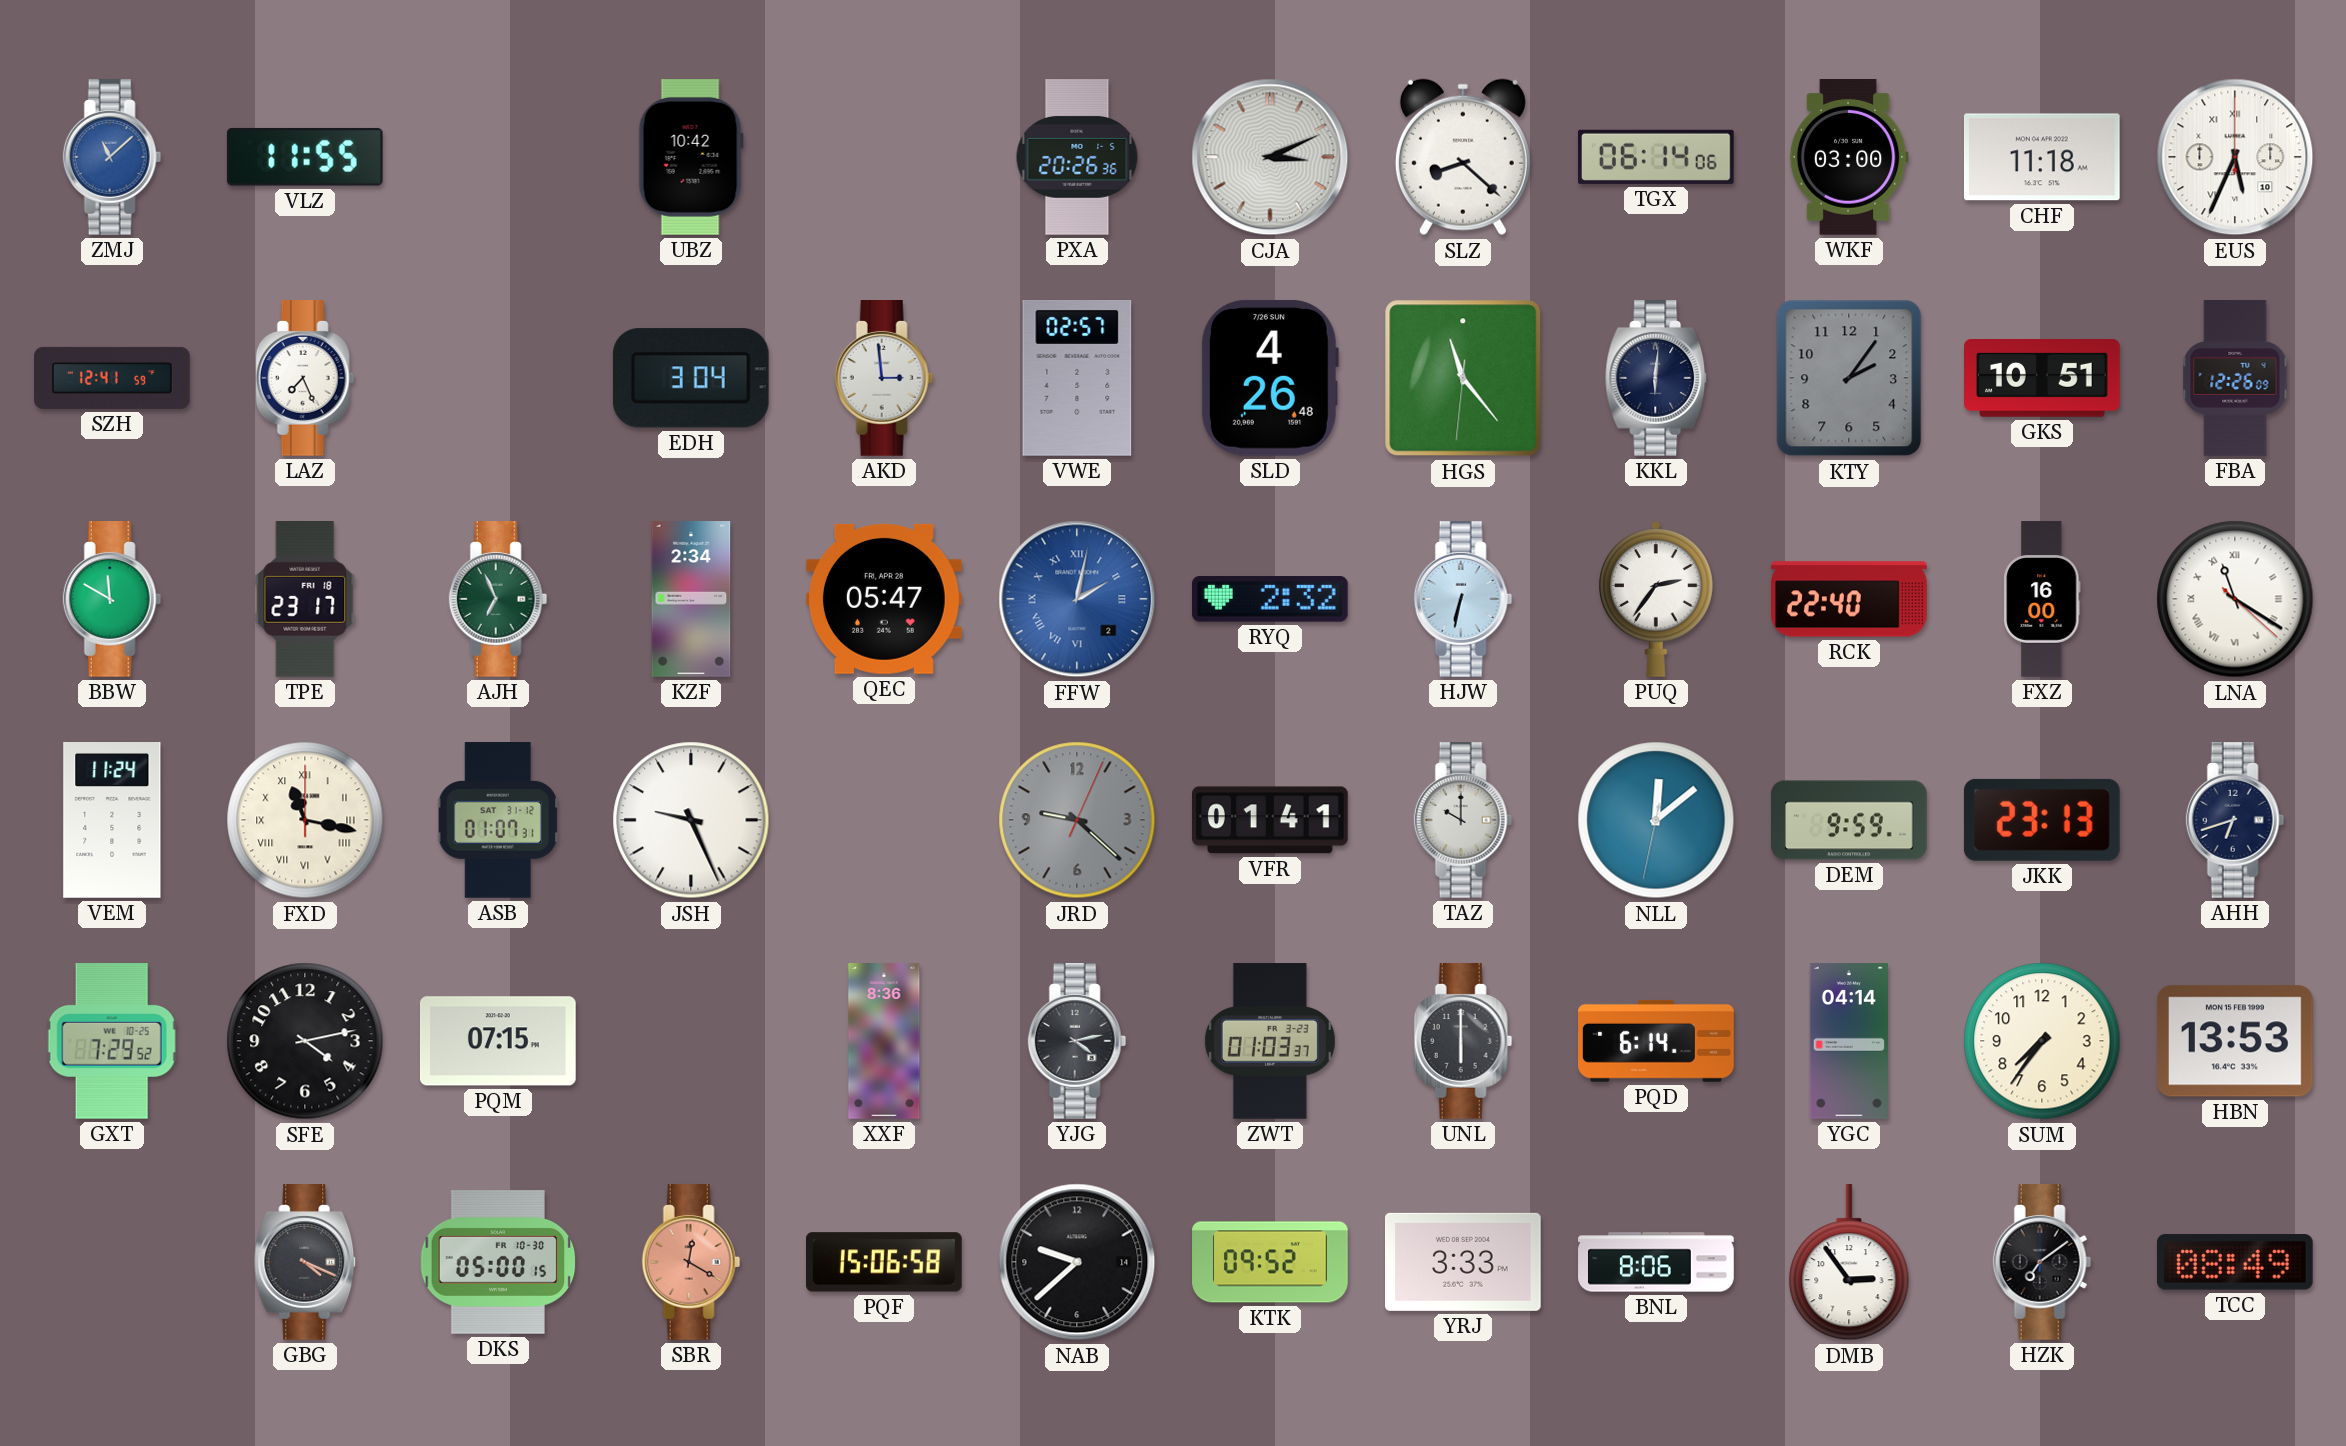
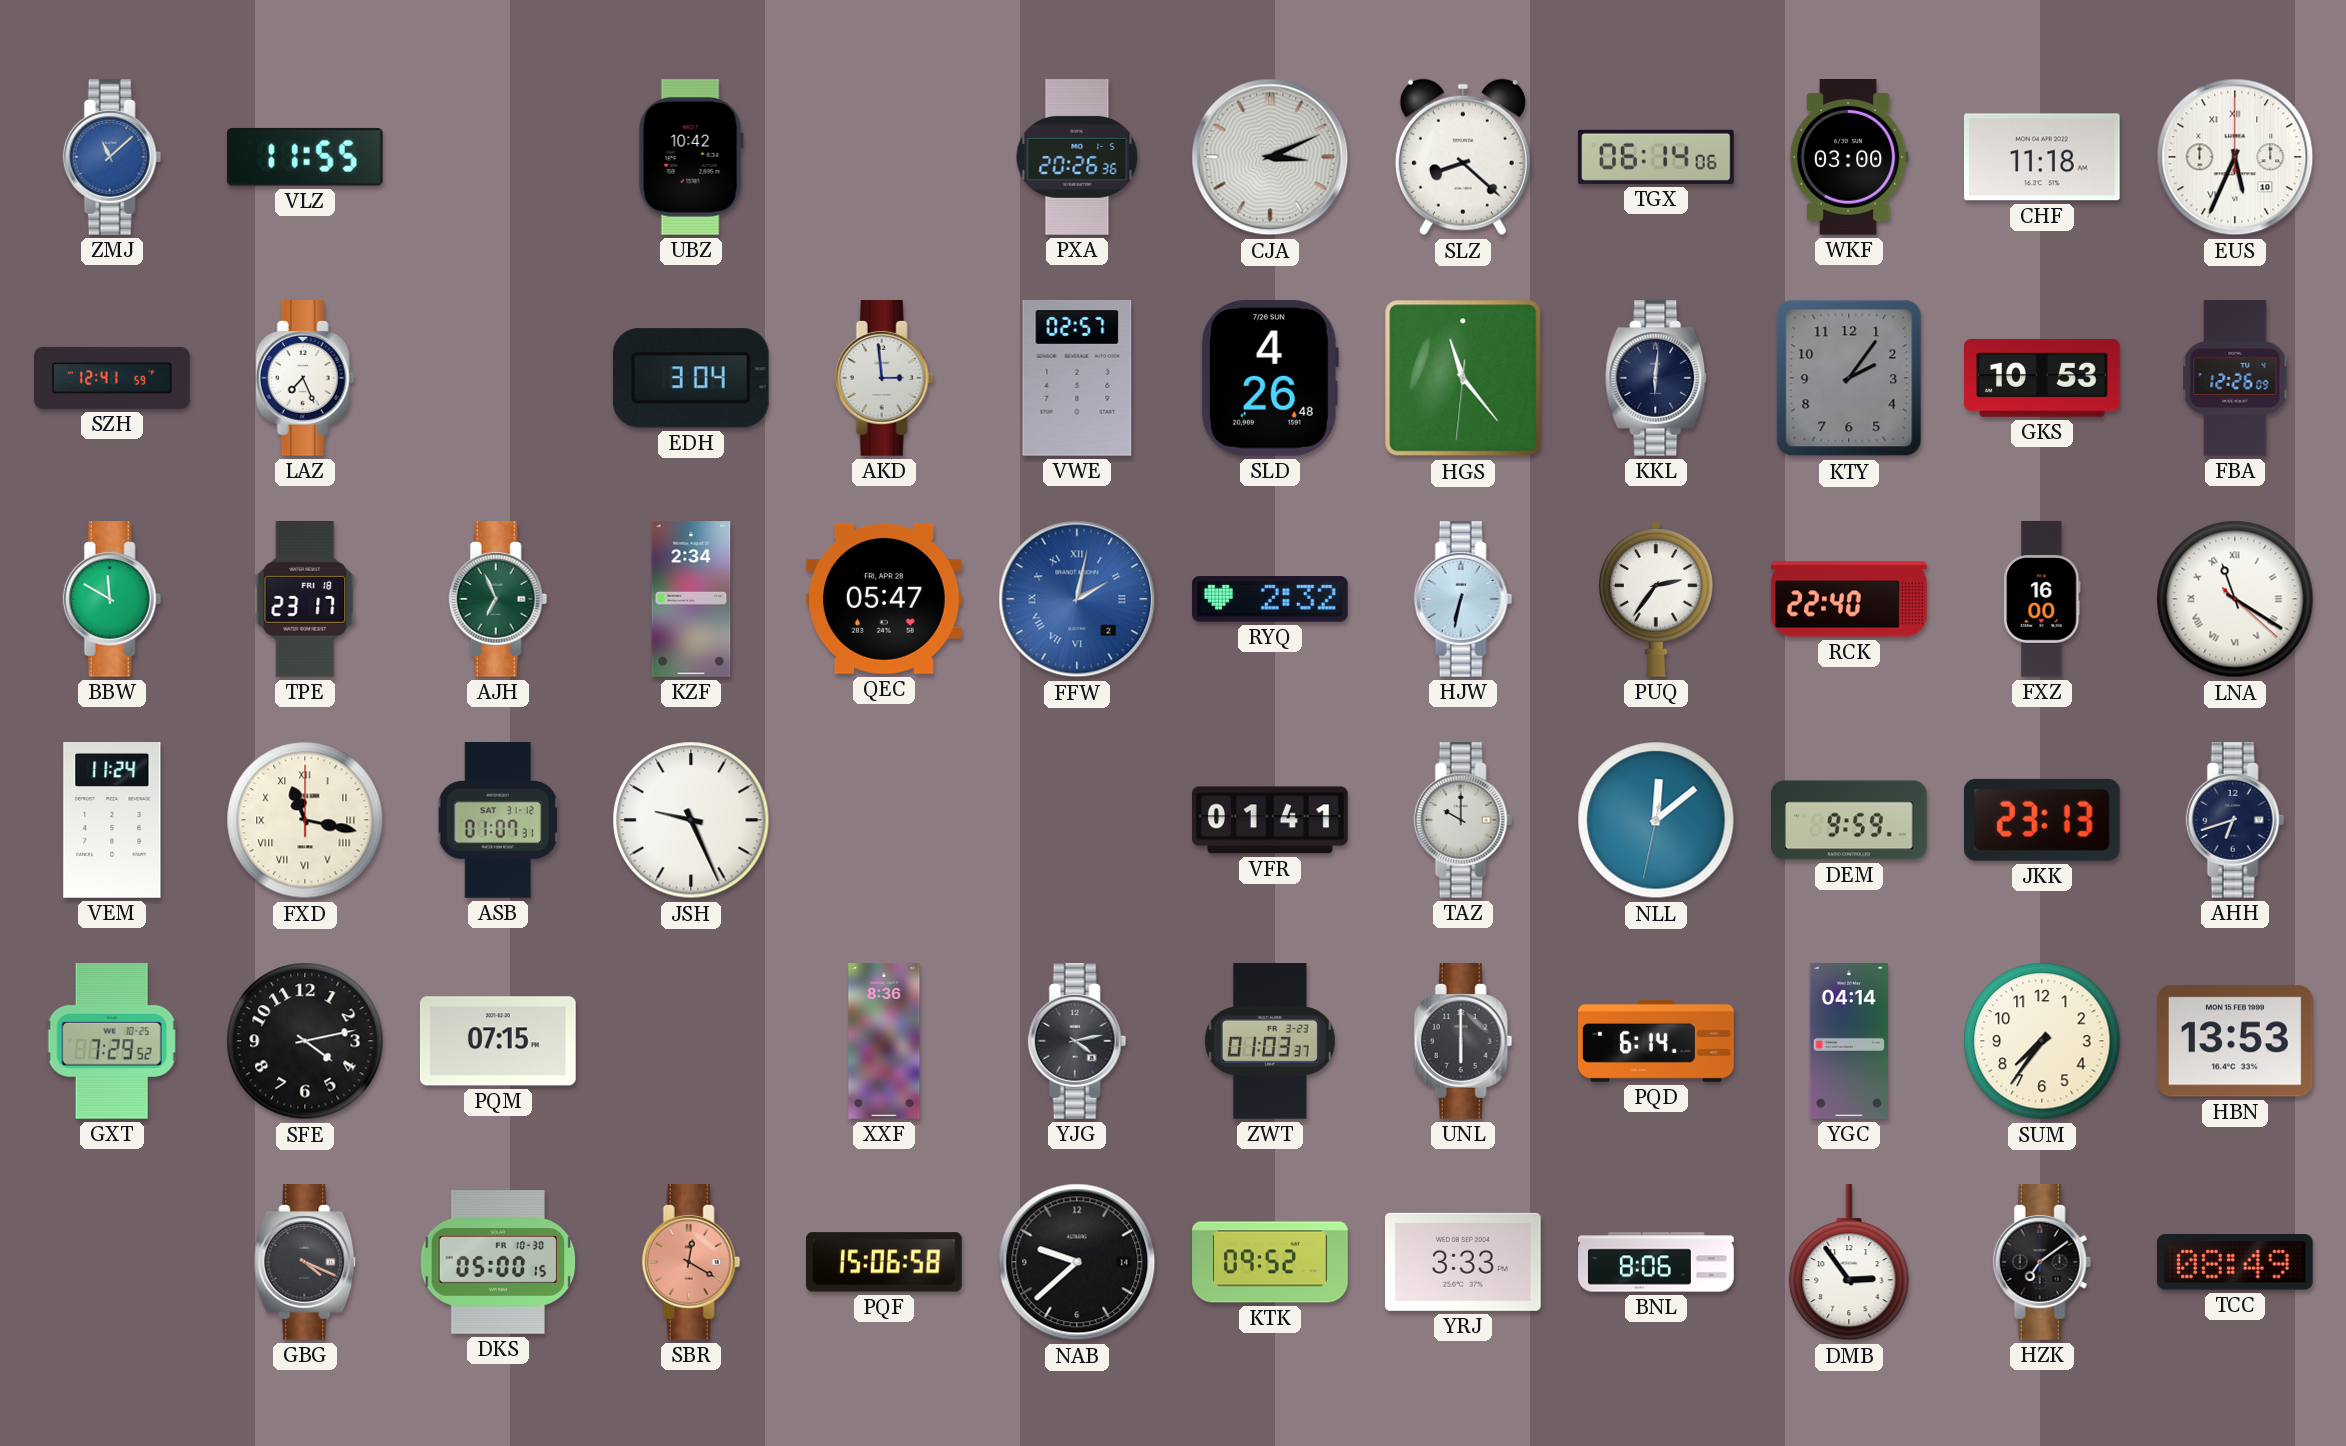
GKS: 10:51 -> 10:53 (2043, 379)
JRD: 9:22 -> none (1077, 820)
